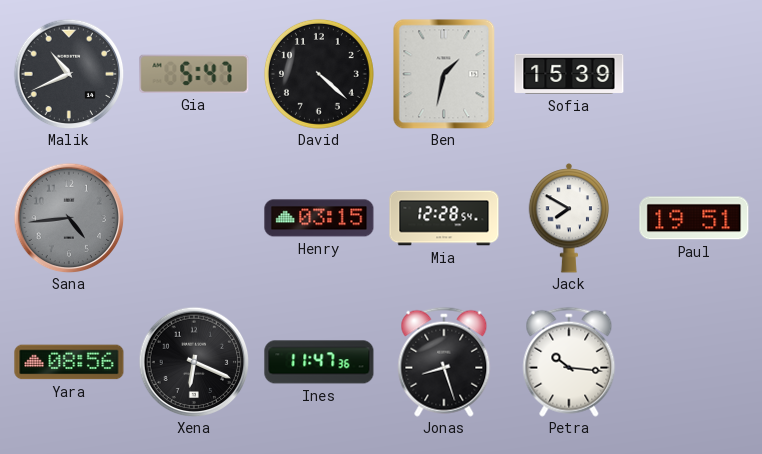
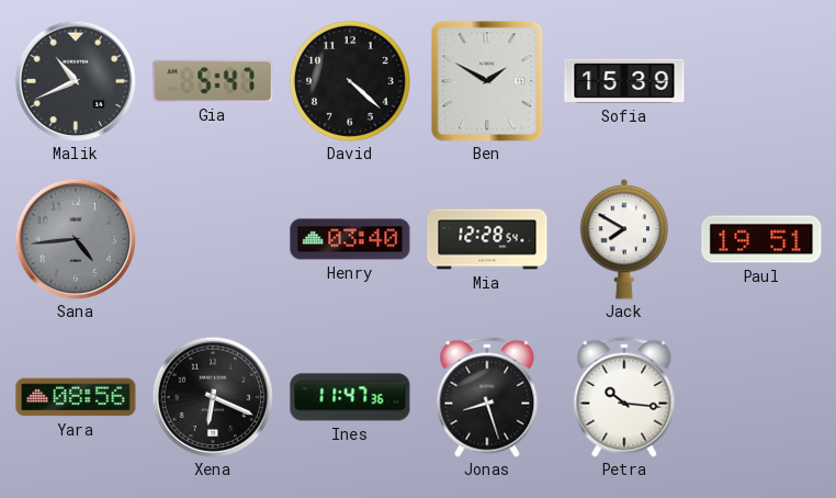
Ben: 1:32 -> 1:50 (487, 81)
Henry: 03:15 -> 03:40 (350, 239)
